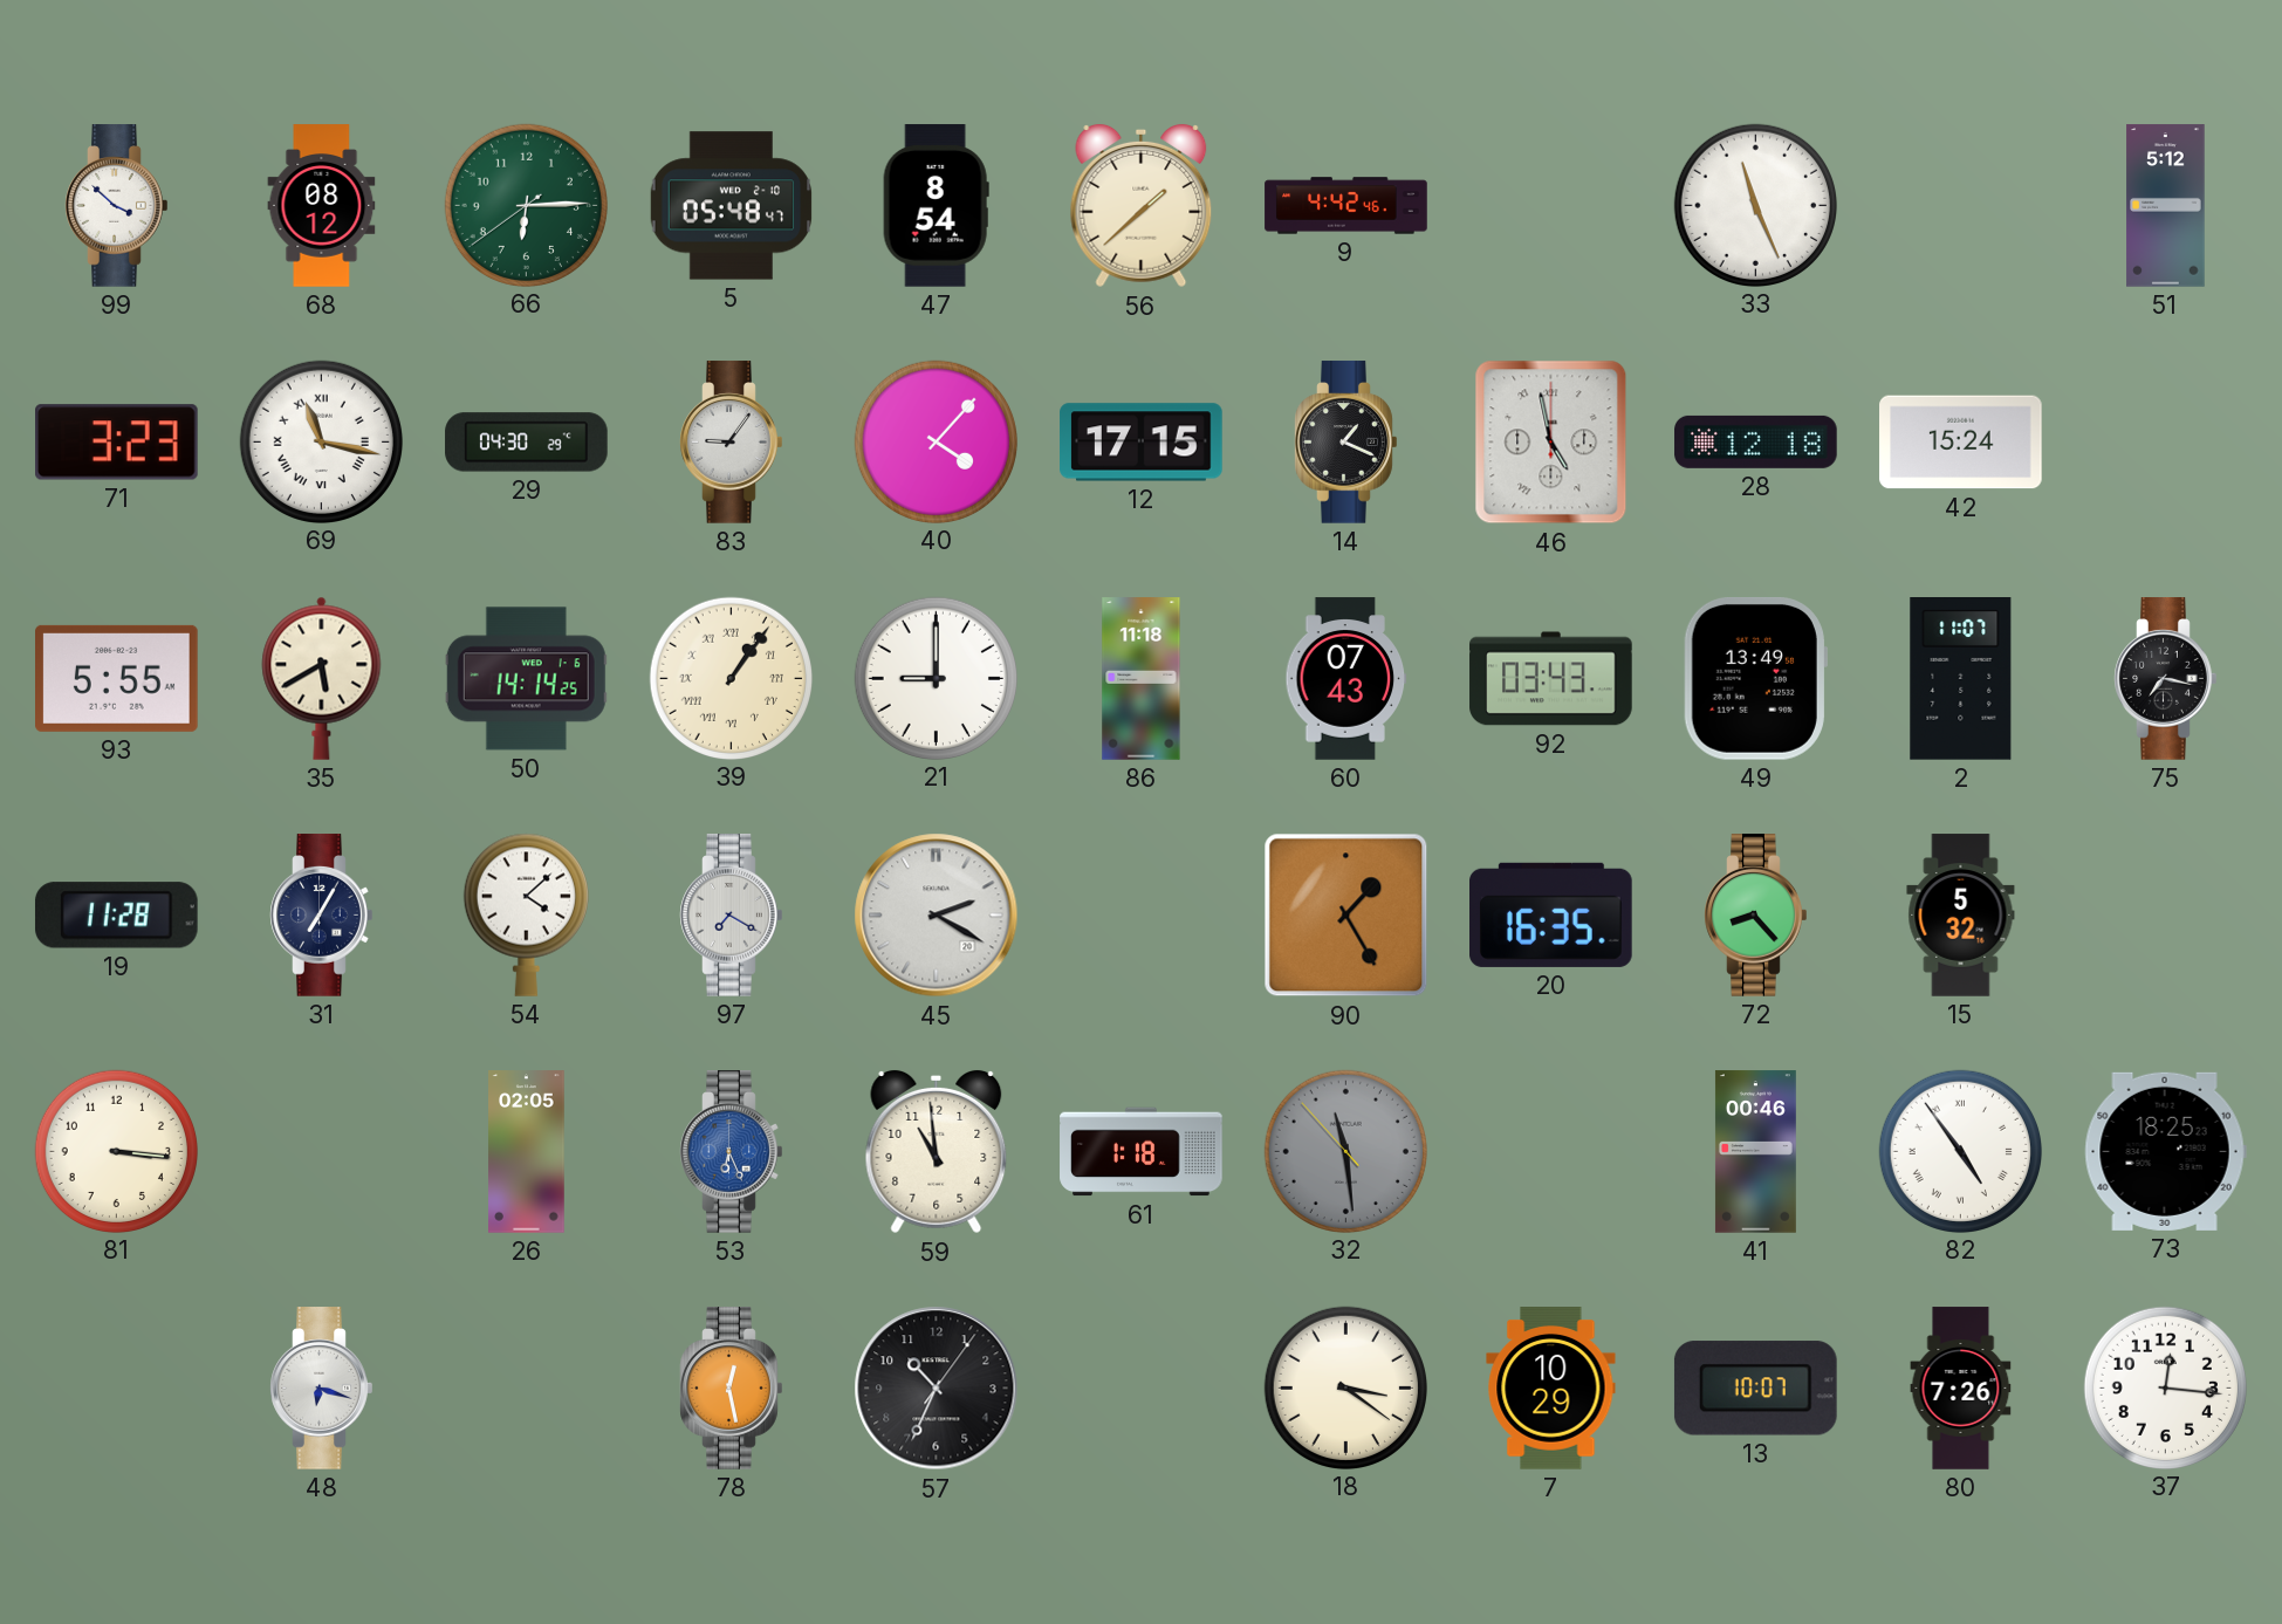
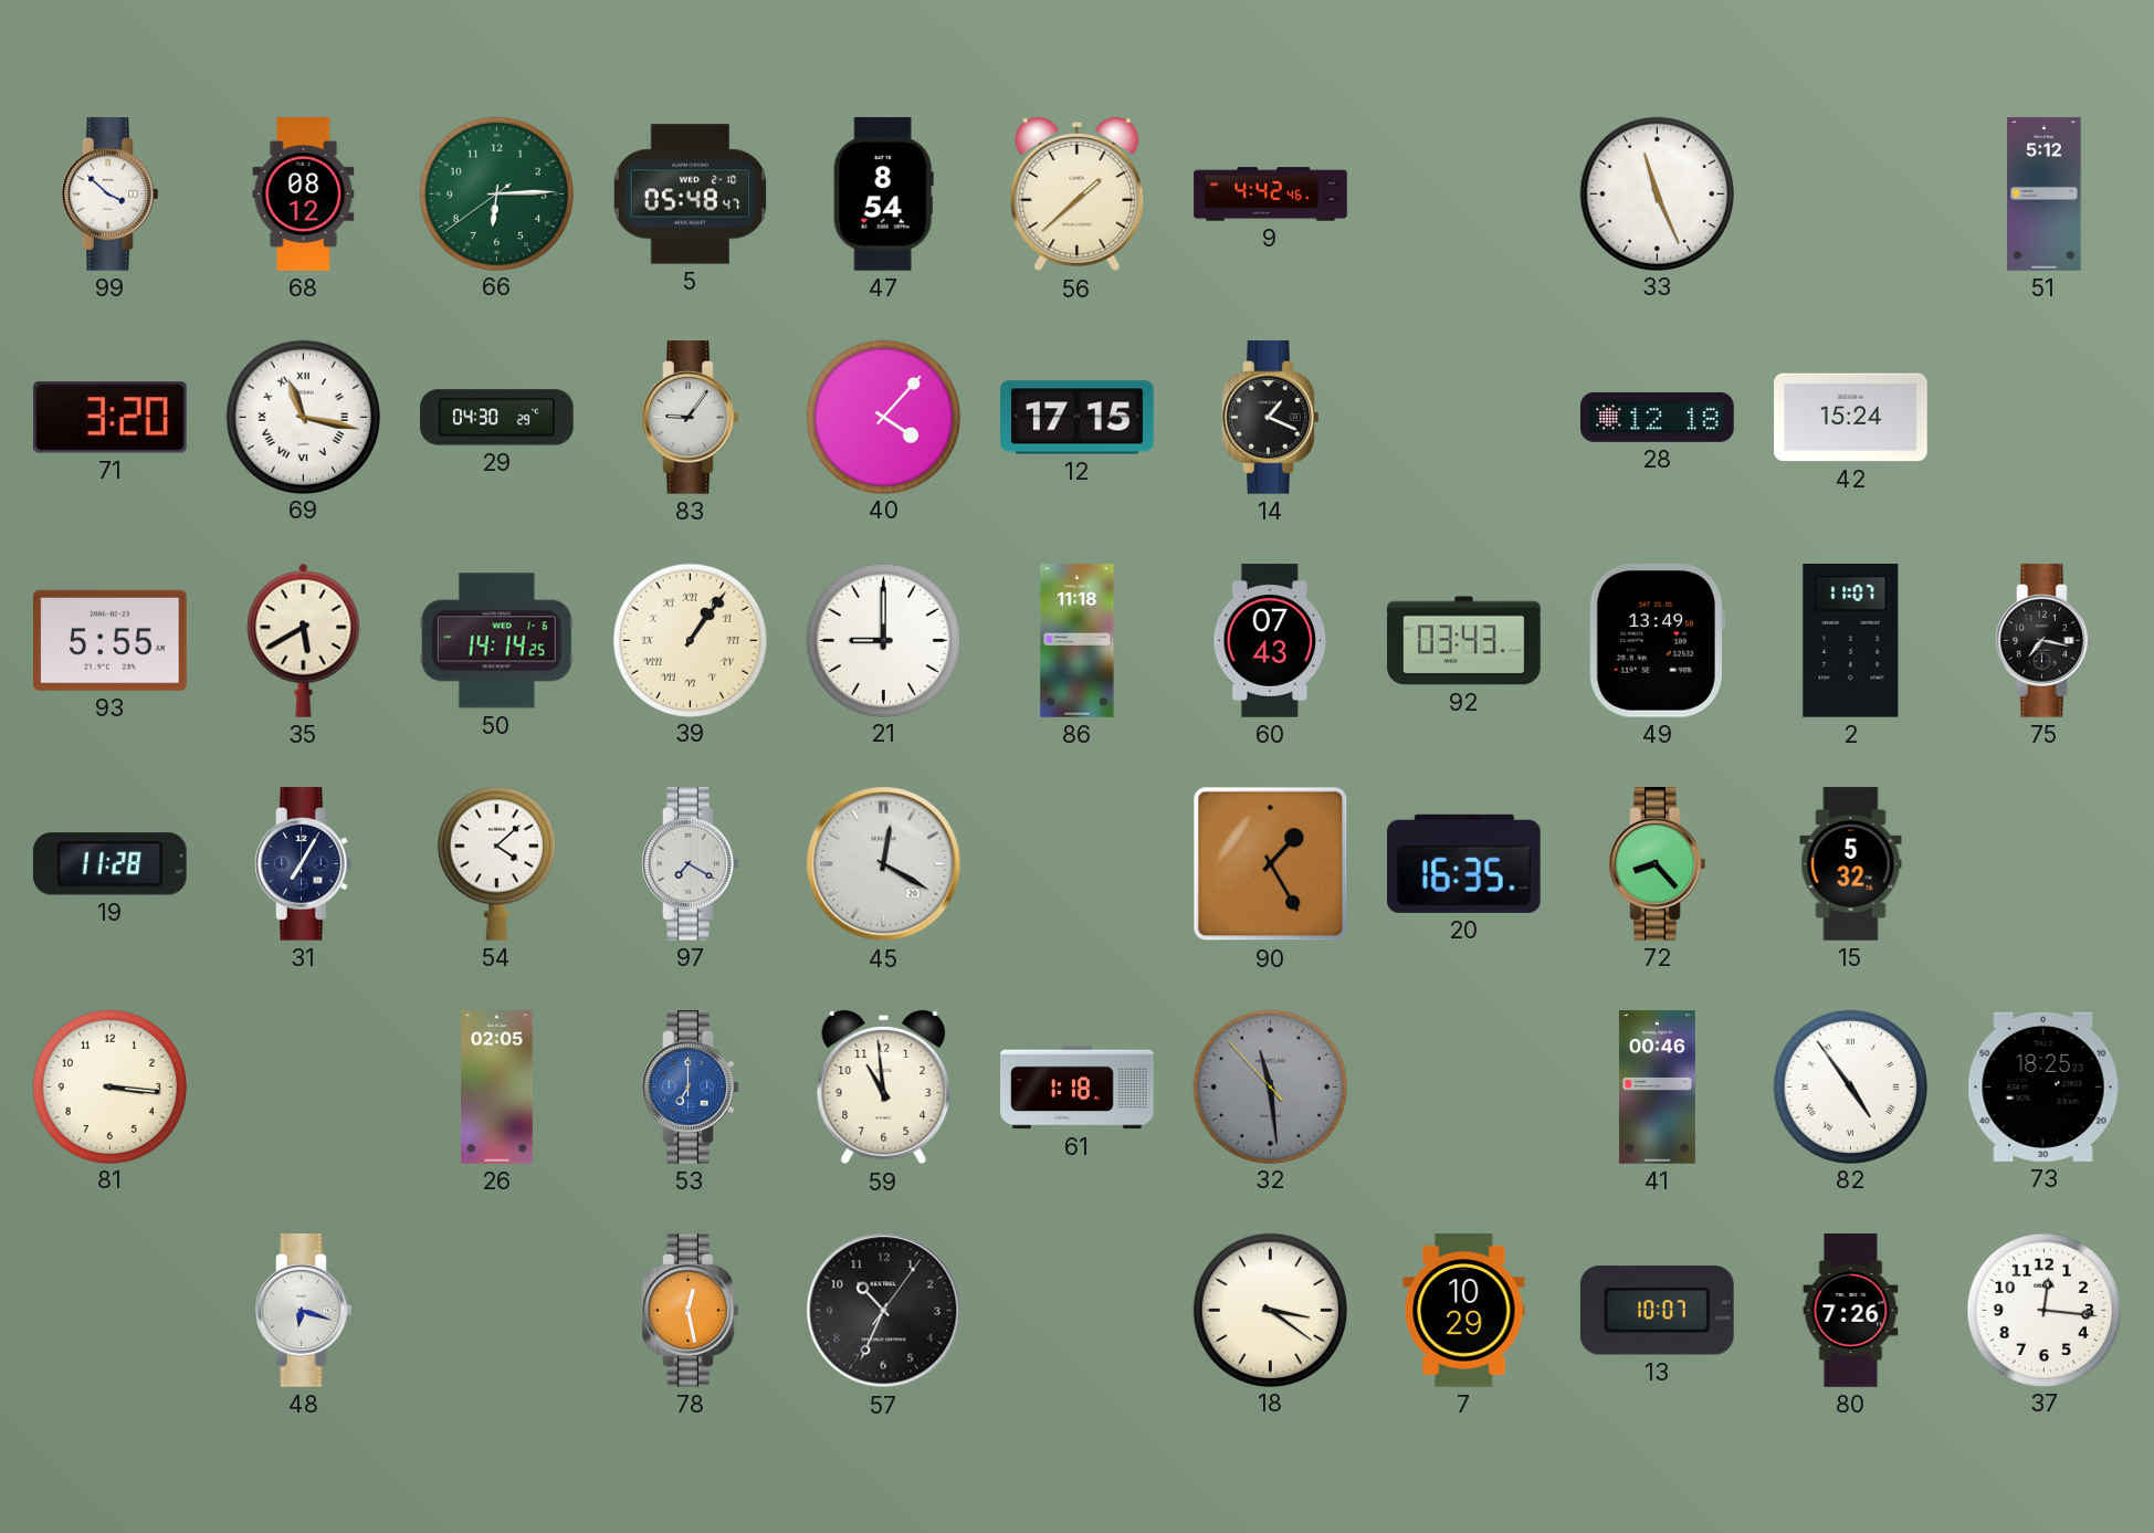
71: 3:23 -> 3:20 (111, 418)
46: 4:58 -> none (1551, 443)
45: 2:20 -> 12:20 (884, 864)
53: 6:26 -> 7:00 (691, 1088)
